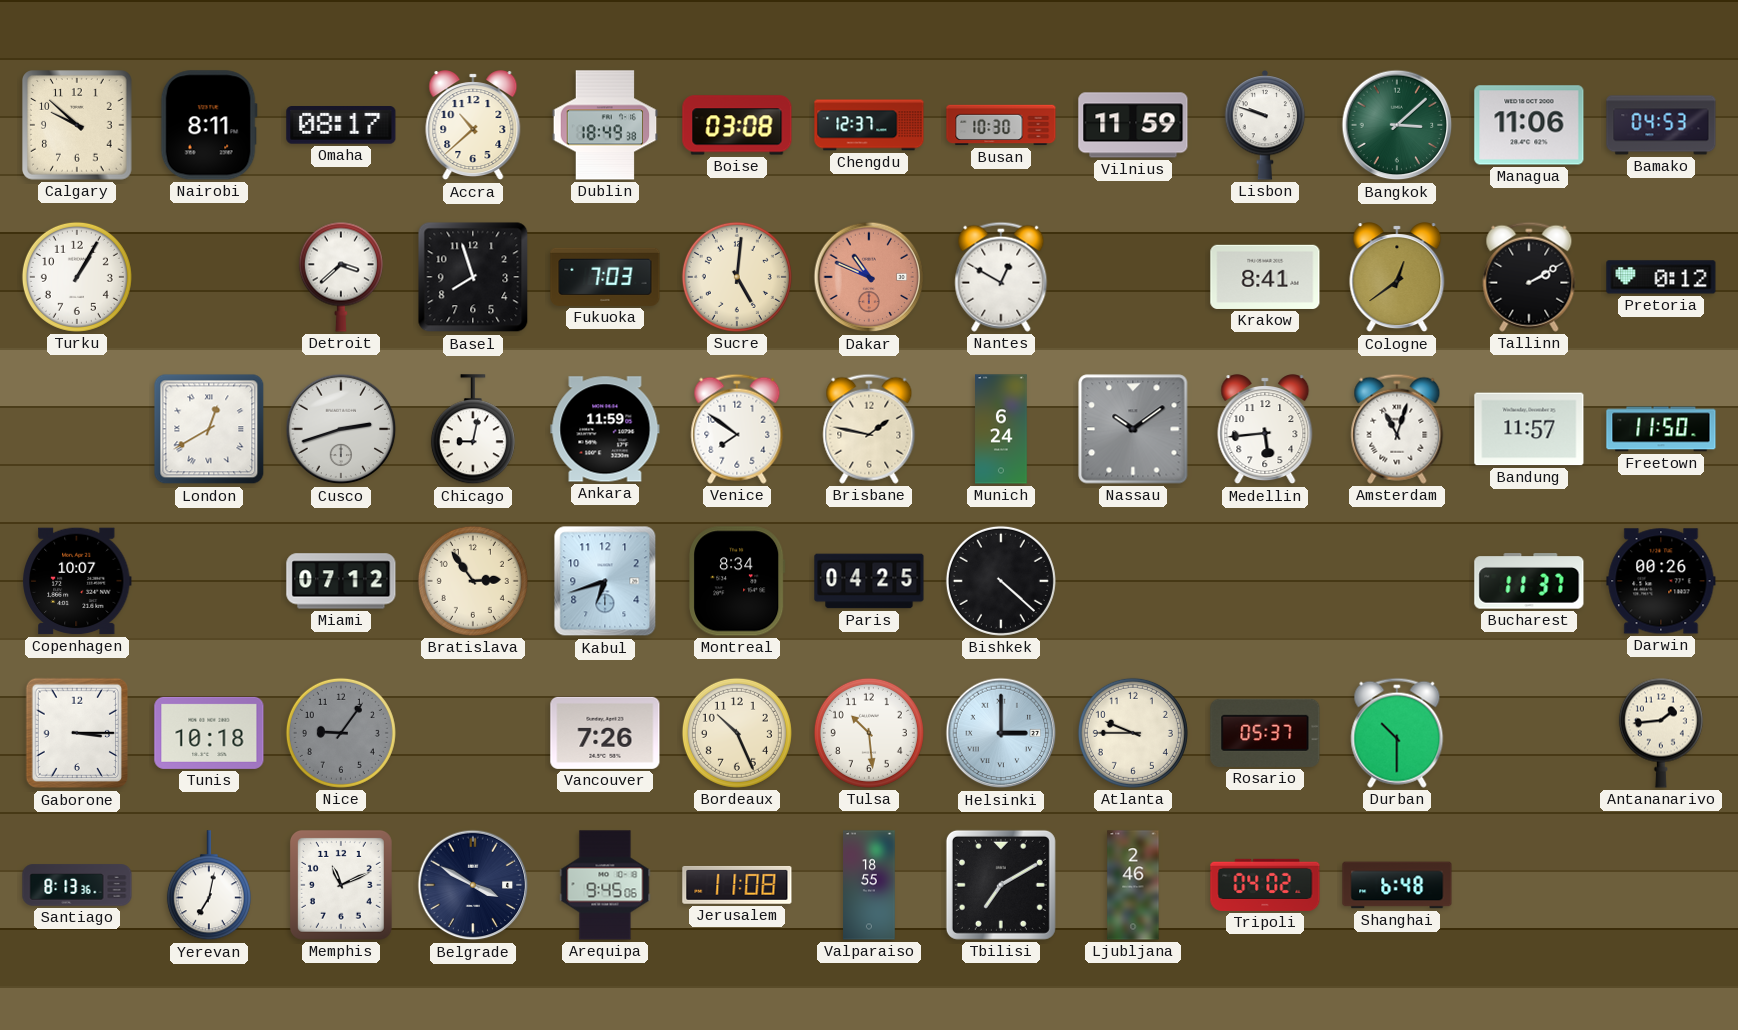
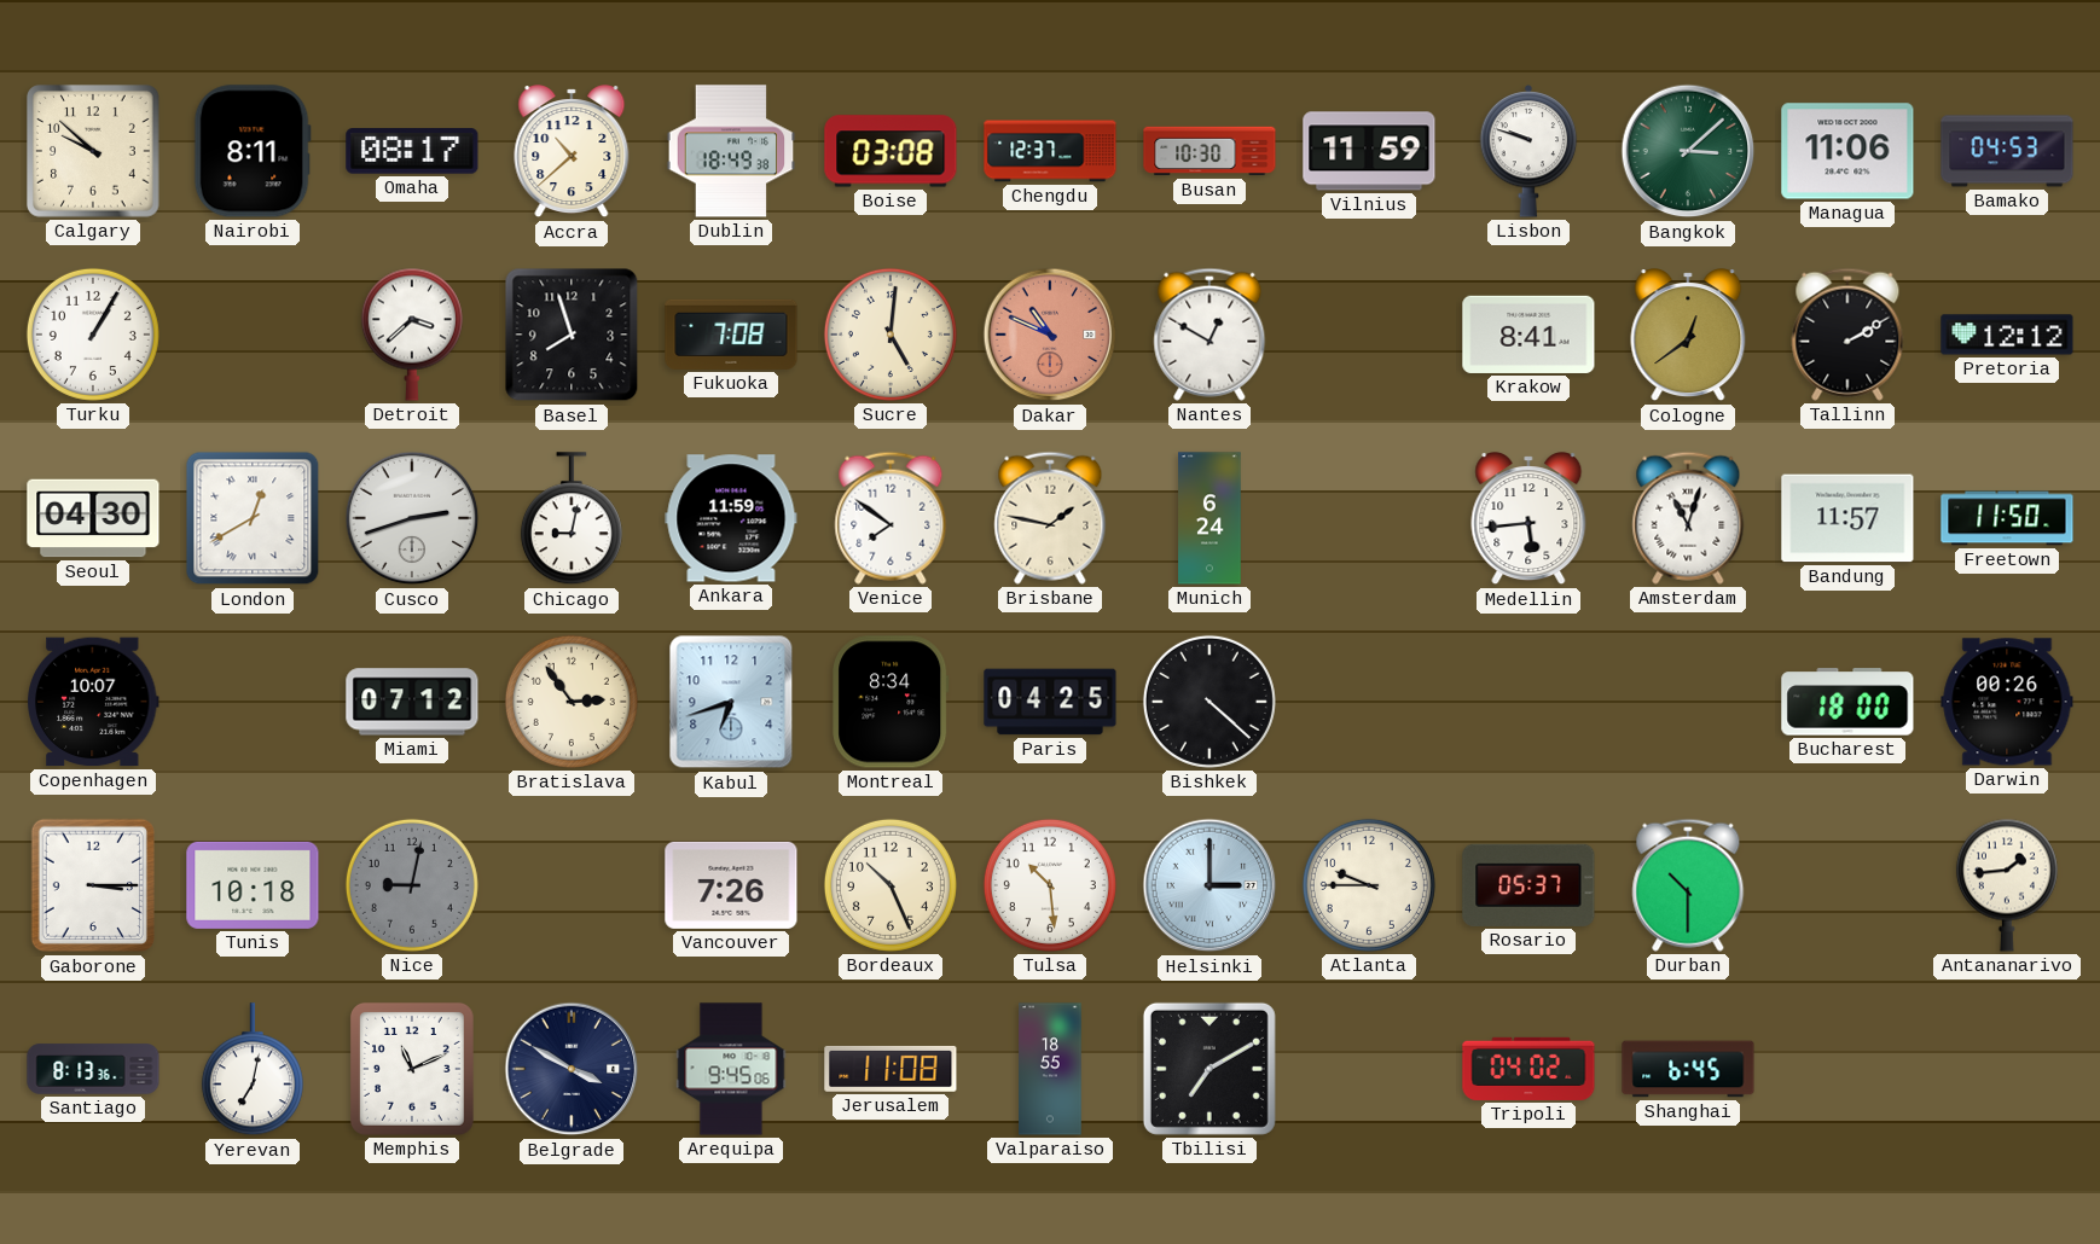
Fukuoka: 7:03 -> 7:08 (731, 335)
Pretoria: 0:12 -> 12:12 (2007, 335)
Seoul: none -> 04:30 (93, 518)
Nassau: 10:09 -> none (1133, 429)
Bucharest: 11:37 -> 18:00 (1847, 702)
Nice: 9:06 -> 9:02 (412, 885)
Ljubljana: 2:46 -> none (1133, 885)
Shanghai: 6:48 -> 6:45 (1688, 1069)
